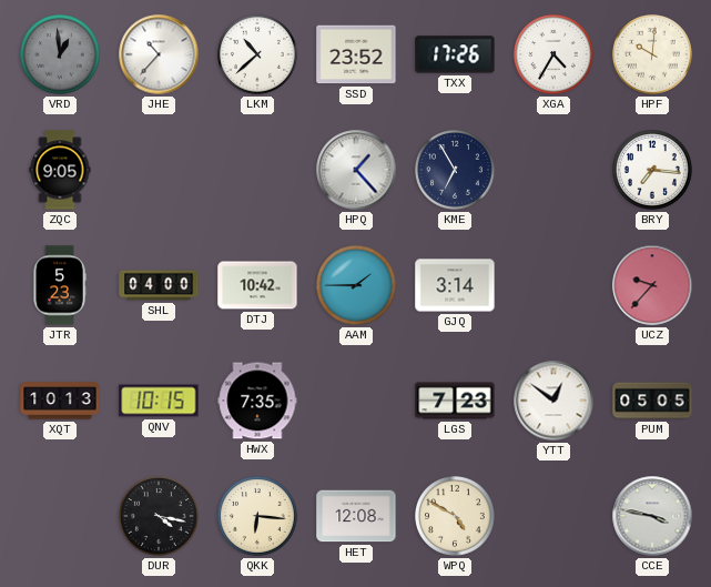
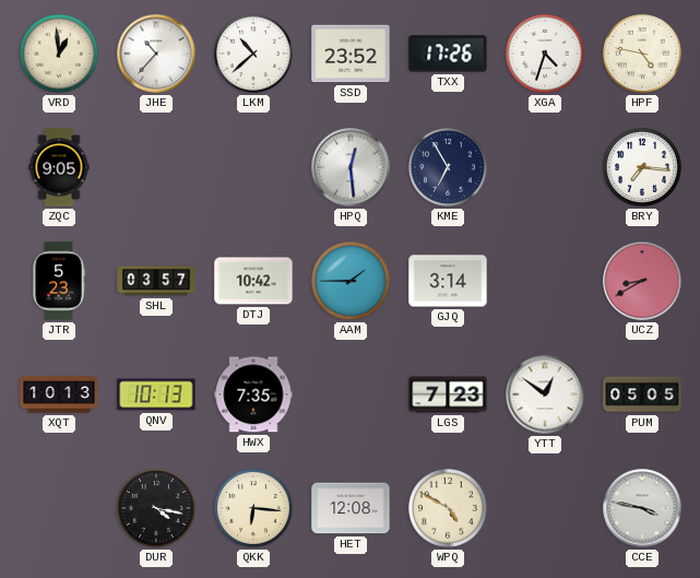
VRD dial: grey -> cream (60, 55)
XGA: 4:35 -> 4:33 (546, 55)
HPF: 10:01 -> 4:47 (643, 55)
HPQ: 1:23 -> 12:29 (351, 167)
SHL: 04:00 -> 03:57 (156, 281)
UCZ: 9:37 -> 8:40 (642, 281)
QNV: 10:15 -> 10:13 (156, 394)
